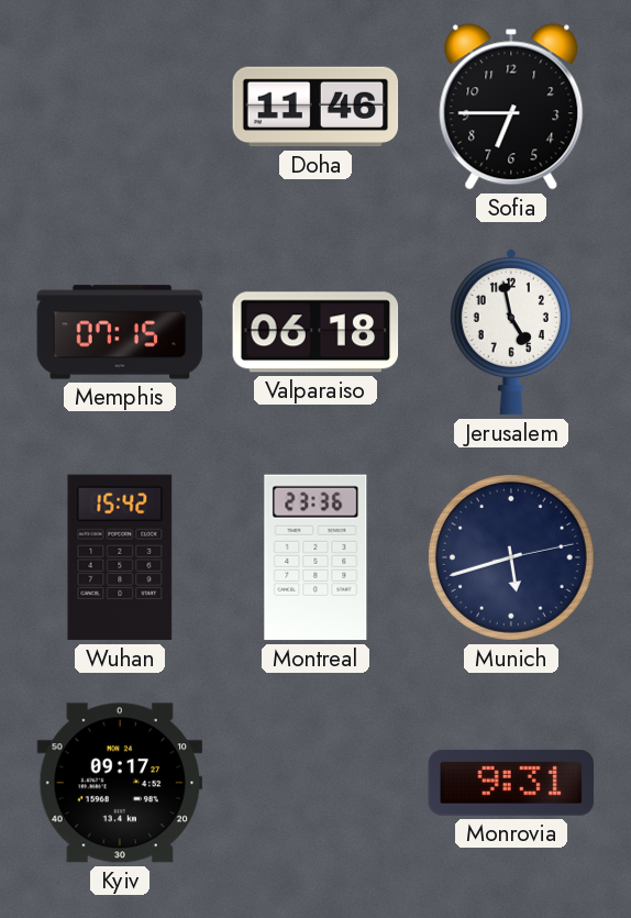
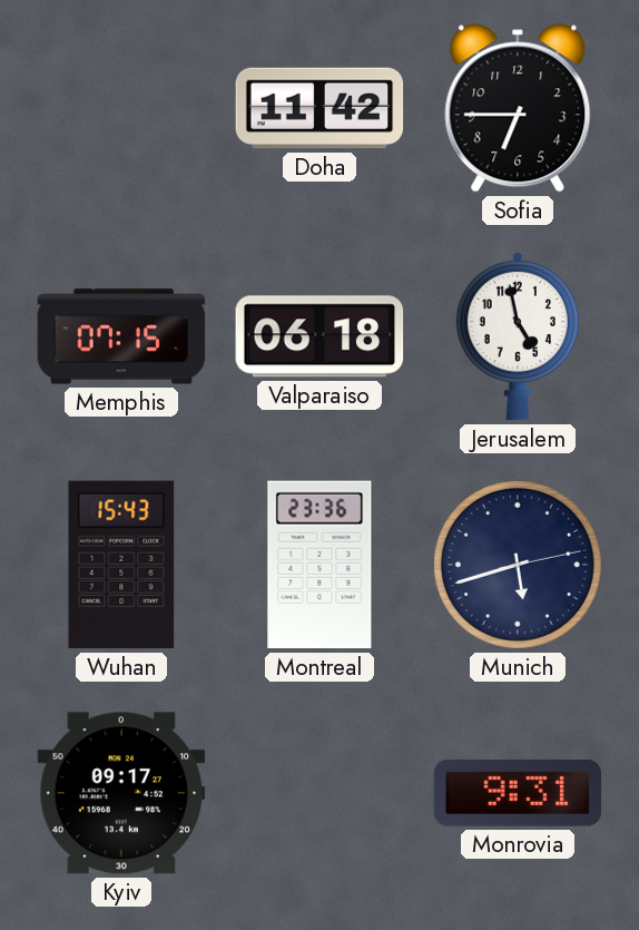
Doha: 11:46 -> 11:42 (319, 108)
Wuhan: 15:42 -> 15:43 (121, 565)
